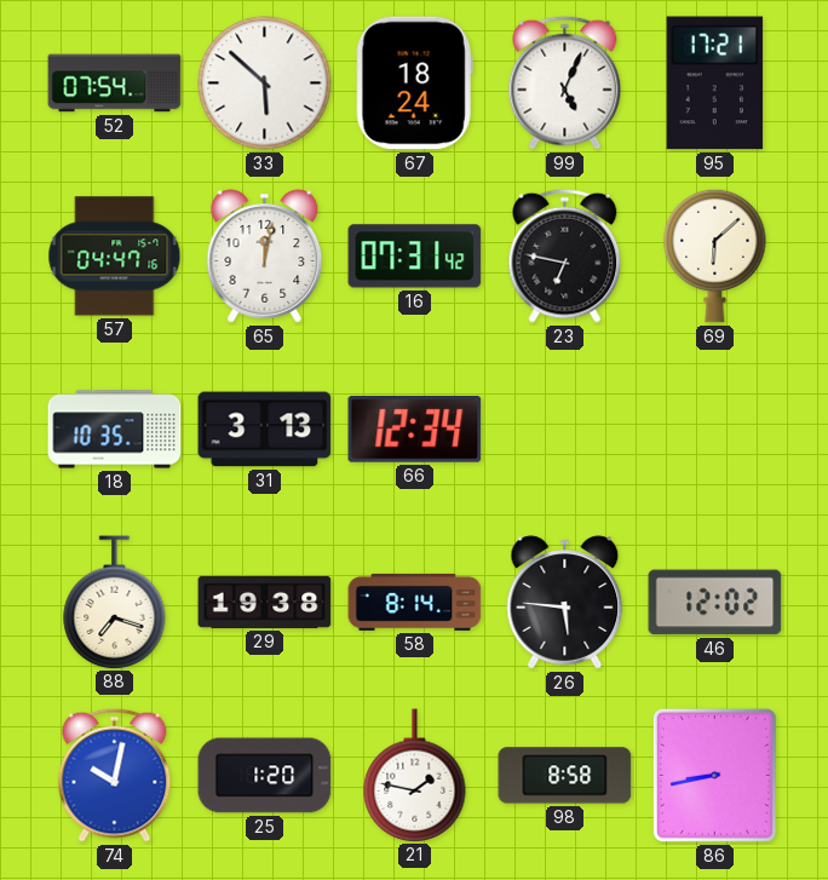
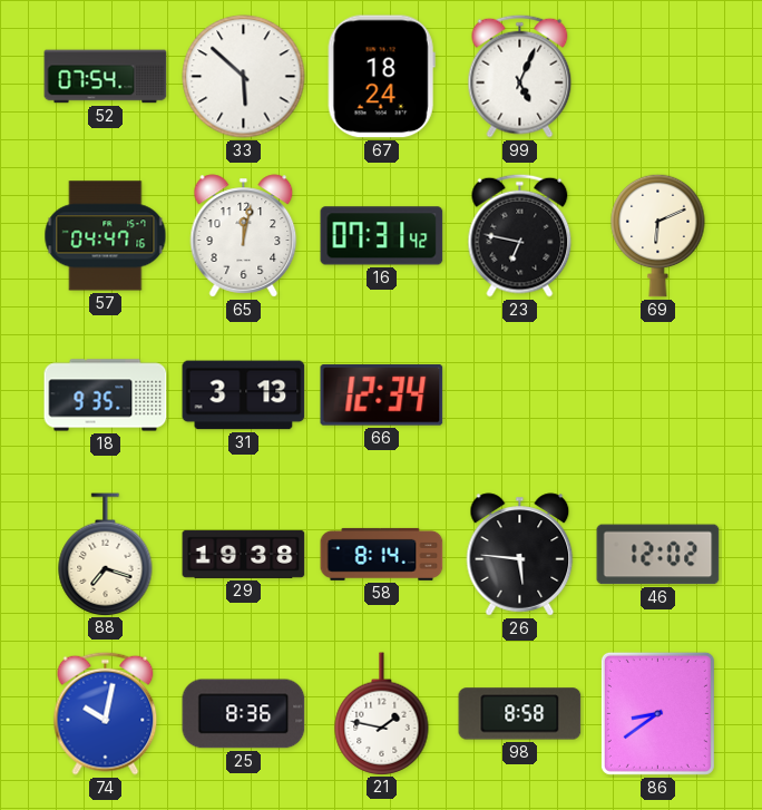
95: 17:21 -> none (715, 84)
69: 6:08 -> 6:11 (658, 235)
18: 10:35 -> 9:35 (106, 396)
25: 1:20 -> 8:36 (244, 714)
86: 8:43 -> 8:39 (657, 713)
